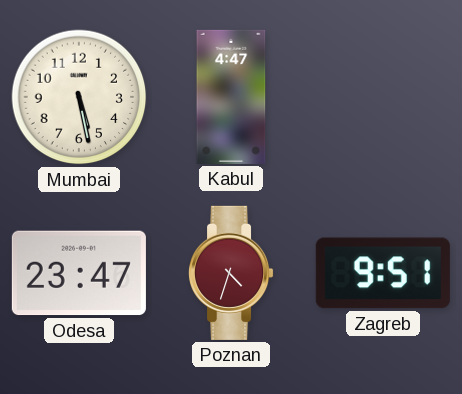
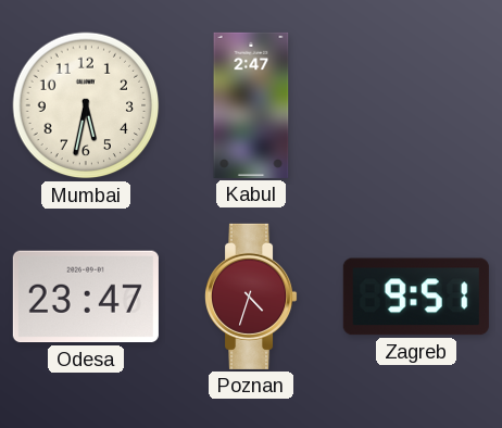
Mumbai: 5:28 -> 5:32 (86, 105)
Kabul: 4:47 -> 2:47 (251, 105)
